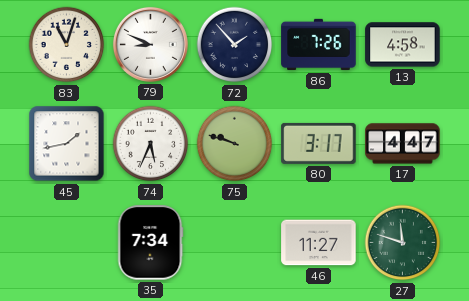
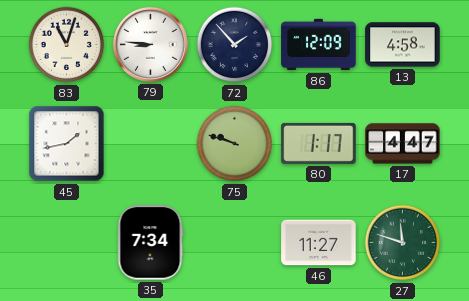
79: 8:49 -> 8:46 (150, 44)
86: 7:26 -> 12:09 (319, 45)
74: 5:34 -> none (151, 144)
80: 3:17 -> 1:17 (319, 143)
